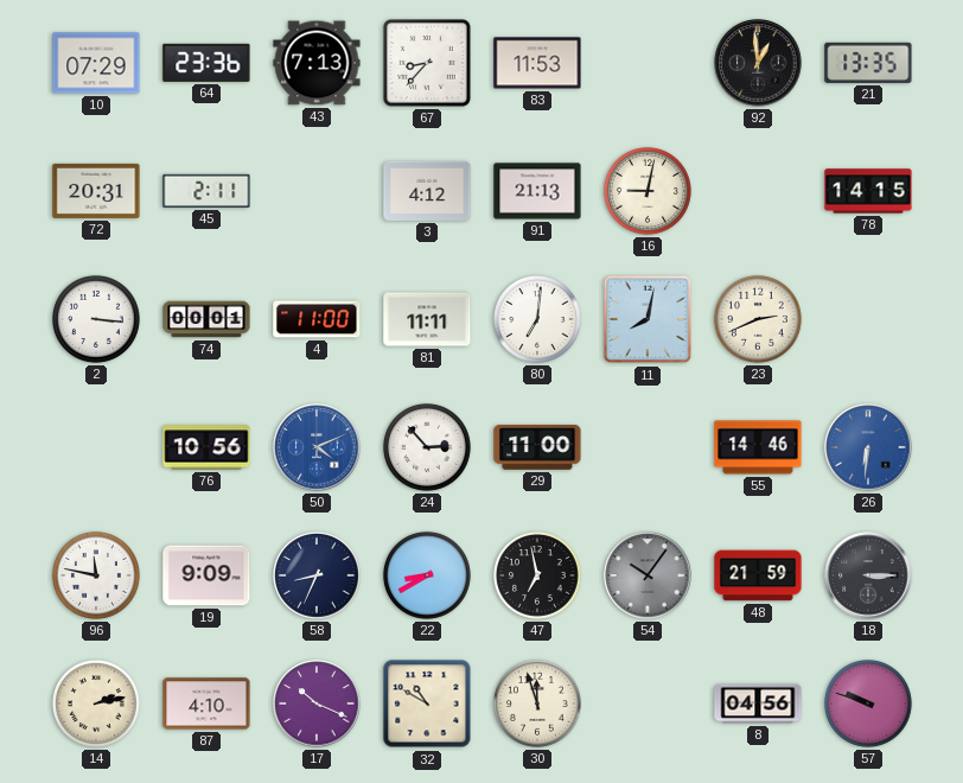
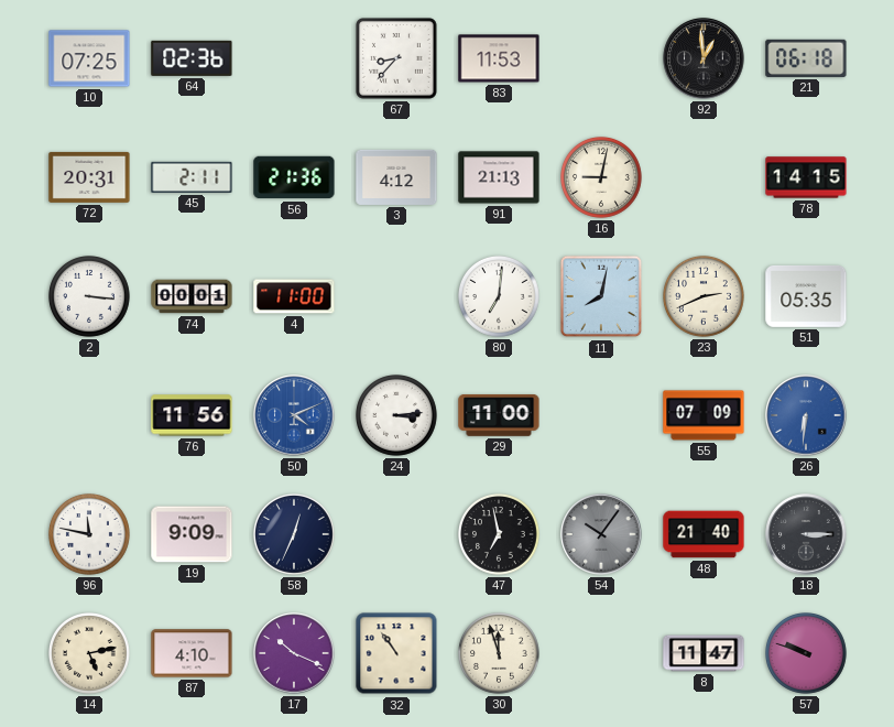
10: 07:29 -> 07:25 (89, 58)
64: 23:36 -> 02:36 (192, 58)
43: 7:13 -> none (317, 63)
21: 13:35 -> 06:18 (806, 58)
56: none -> 21:36 (294, 177)
81: 11:11 -> none (427, 319)
51: none -> 05:35 (806, 296)
76: 10:56 -> 11:56 (192, 415)
24: 2:53 -> 3:14 (397, 416)
55: 14:46 -> 07:09 (704, 415)
58: 8:34 -> 12:34 (295, 535)
22: 8:40 -> none (428, 577)
48: 21:59 -> 21:40 (704, 534)
14: 2:13 -> 5:13 (90, 654)
32: 10:50 -> 10:54 (396, 653)
8: 04:56 -> 11:47 (704, 653)
